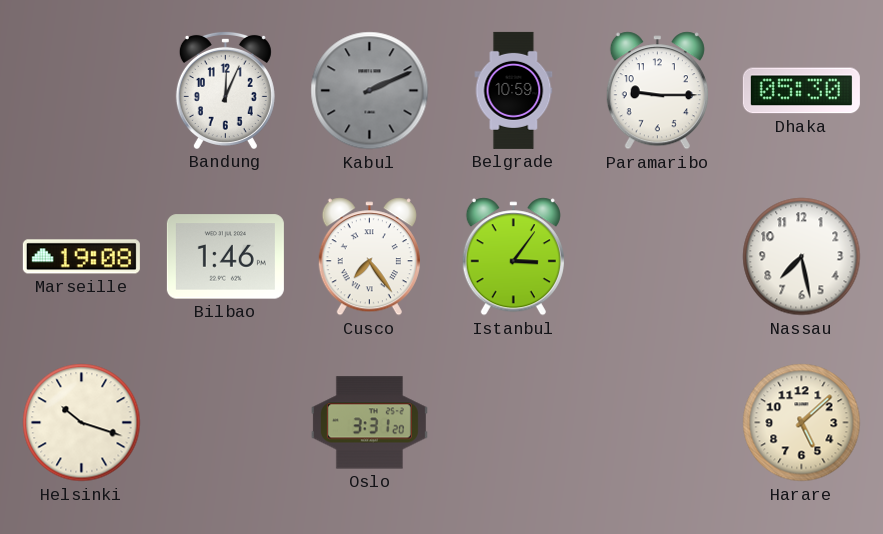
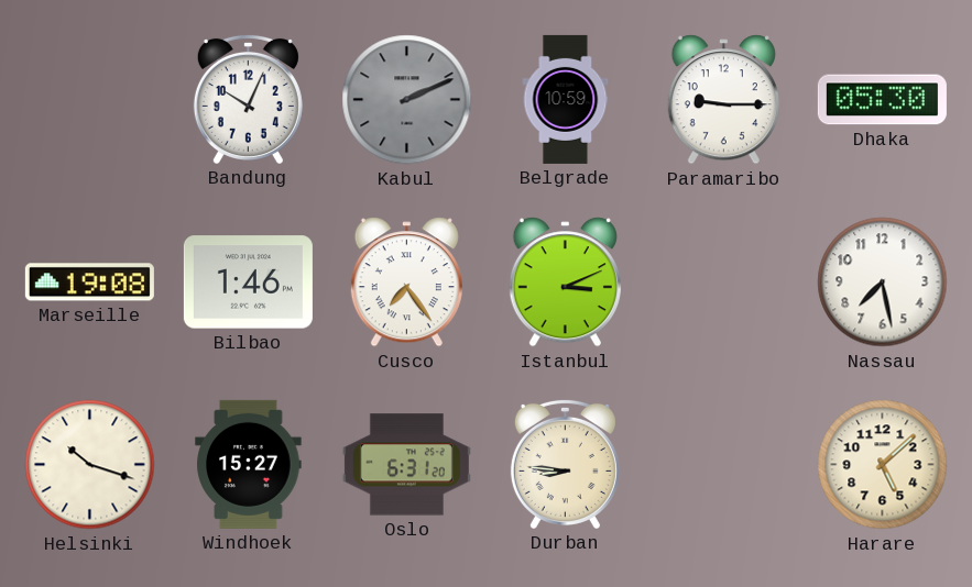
Bandung: 12:04 -> 10:04 (248, 99)
Istanbul: 3:06 -> 3:11 (565, 283)
Windhoek: none -> 15:27 (249, 464)
Oslo: 3:31 -> 6:31 (406, 465)
Durban: none -> 8:46 (565, 464)
